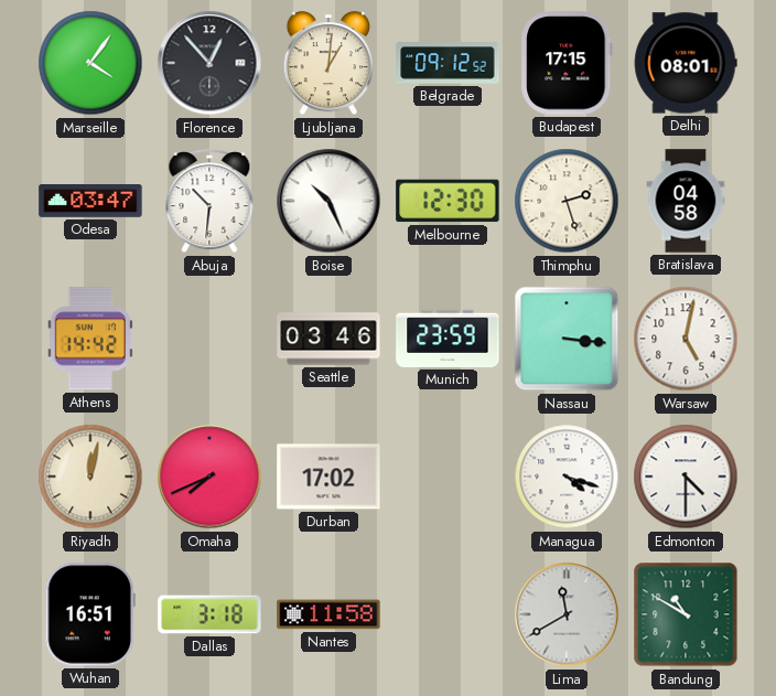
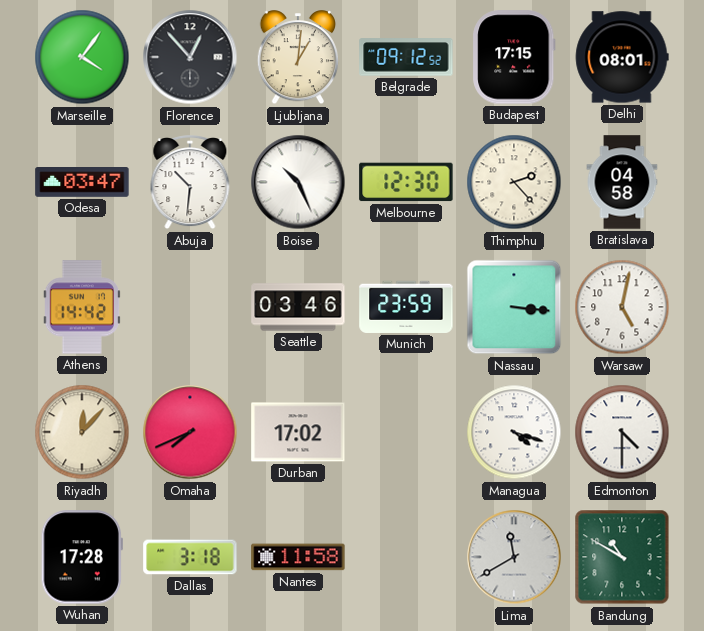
Thimphu: 2:27 -> 2:23 (514, 182)
Riyadh: 12:02 -> 12:07 (82, 432)
Wuhan: 16:51 -> 17:28 (82, 557)
